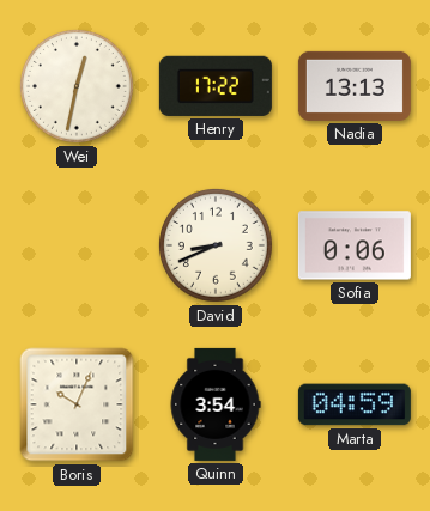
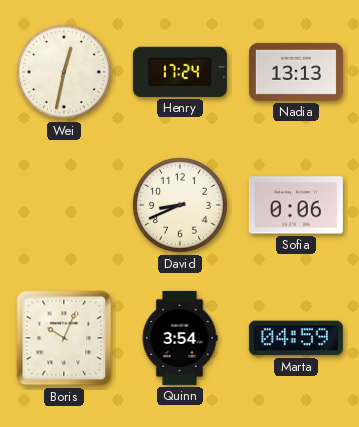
Henry: 17:22 -> 17:24 (180, 72)
